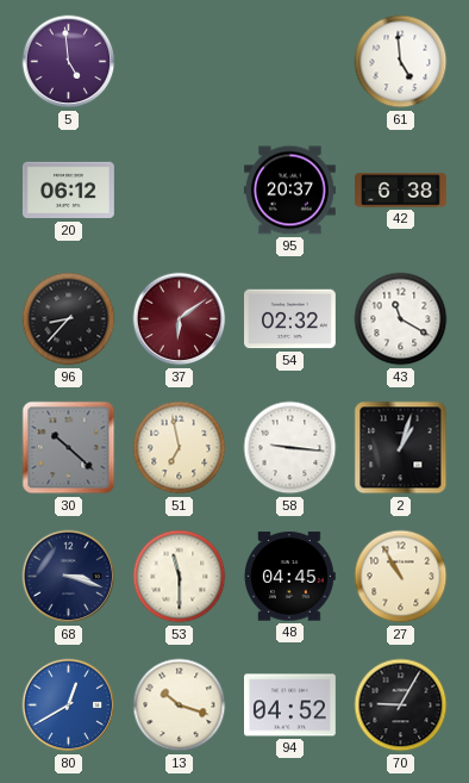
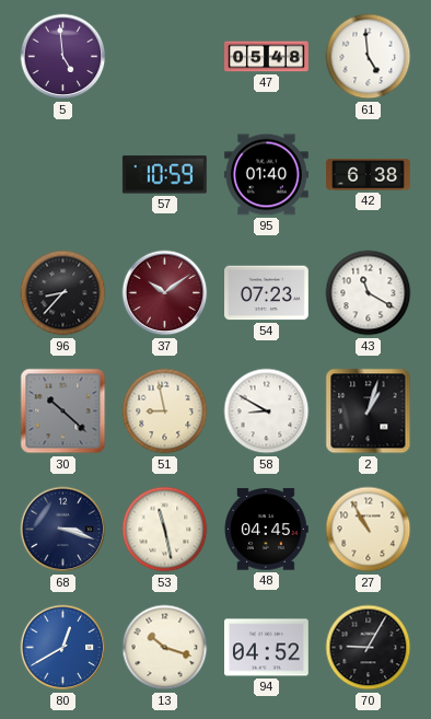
47: none -> 05:48 (267, 57)
20: 06:12 -> none (68, 191)
57: none -> 10:59 (164, 175)
95: 20:37 -> 01:40 (266, 175)
37: 6:09 -> 10:09 (165, 293)
54: 02:32 -> 07:23 (267, 293)
51: 6:58 -> 8:58 (165, 411)
58: 9:16 -> 8:50 (267, 411)
53: 11:30 -> 11:28 (165, 530)
